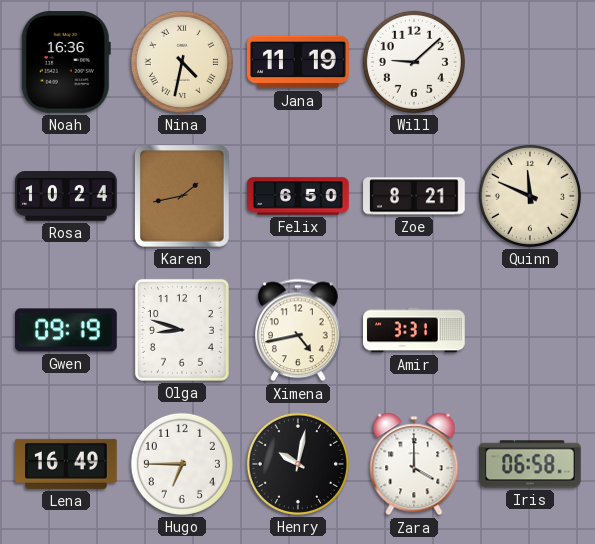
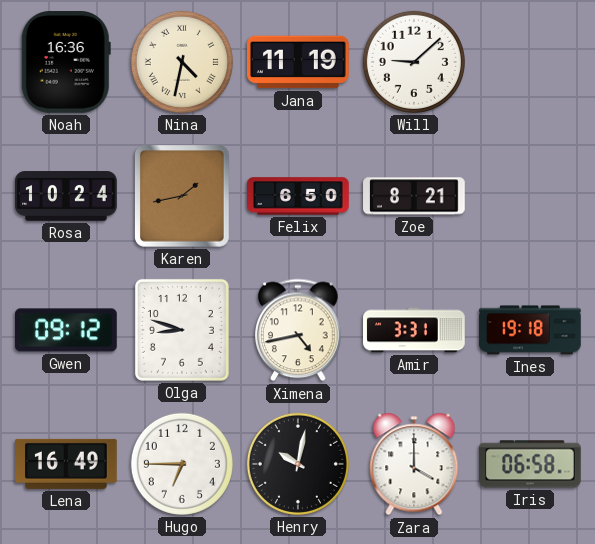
Quinn: 11:49 -> none (530, 196)
Gwen: 09:19 -> 09:12 (67, 330)
Ines: none -> 19:18 (530, 330)
